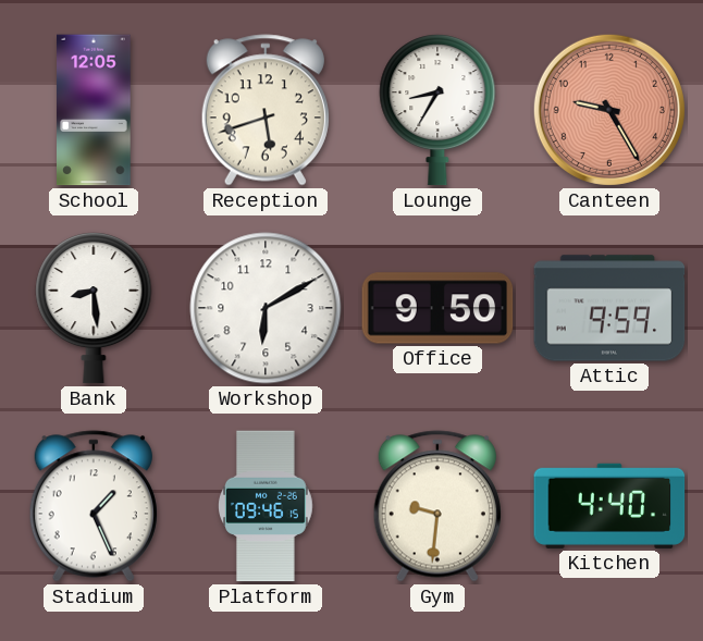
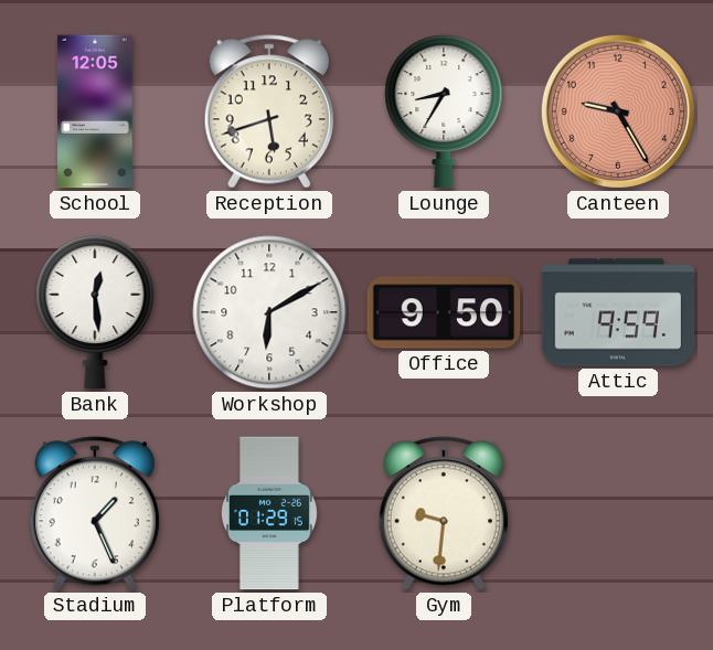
Bank: 8:29 -> 12:29 (95, 312)
Platform: 09:46 -> 01:29 (270, 513)
Kitchen: 4:40 -> none (609, 506)
